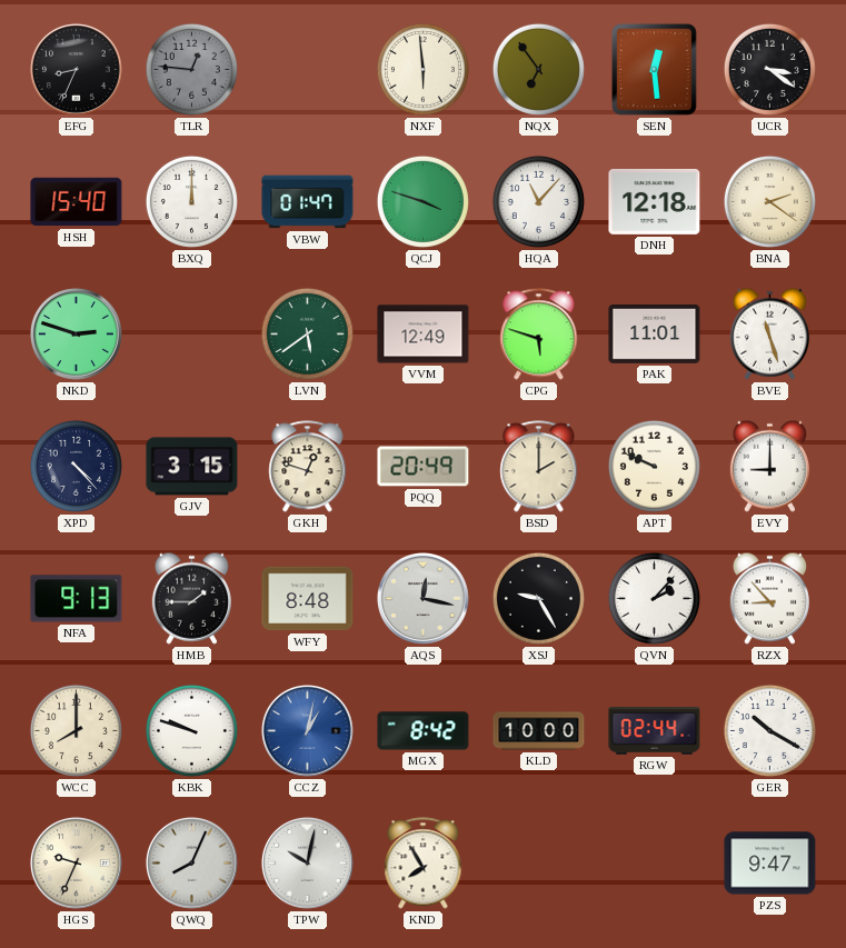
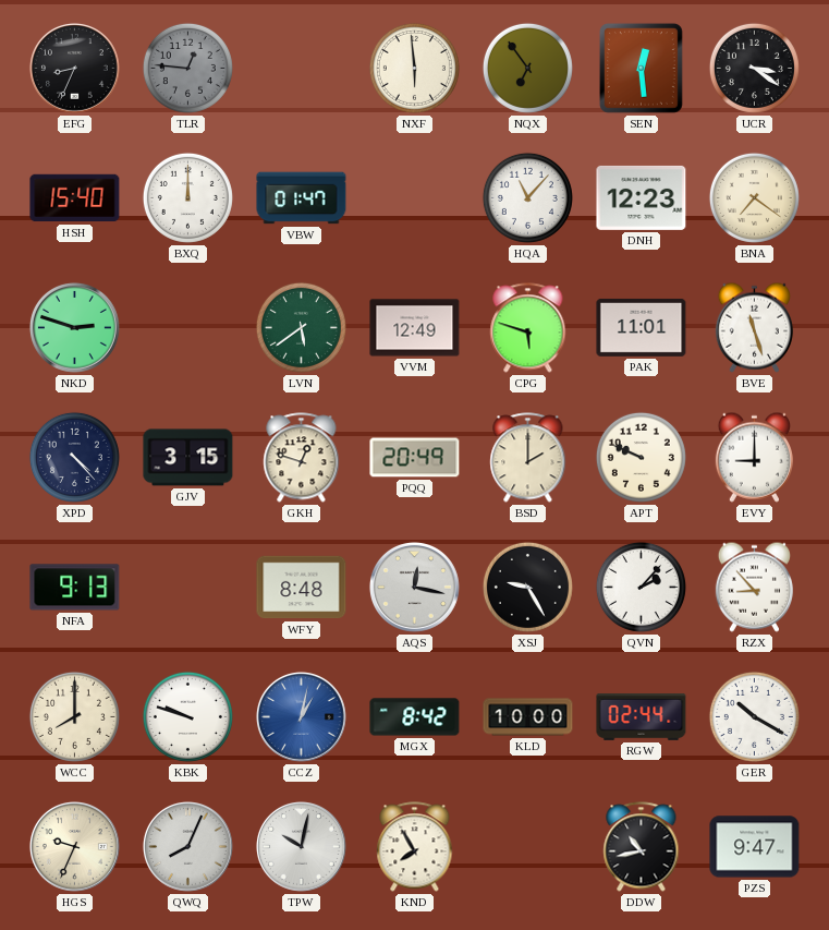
QCJ: 3:48 -> none (422, 201)
DNH: 12:18 -> 12:23 (642, 197)
BNA: 2:21 -> 7:21 (754, 197)
HMB: 1:45 -> none (191, 598)
DDW: none -> 10:43 (642, 847)
